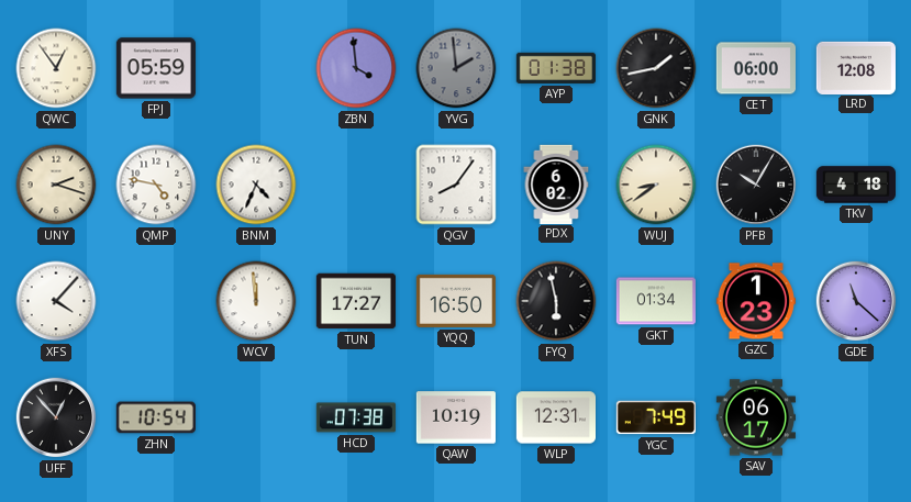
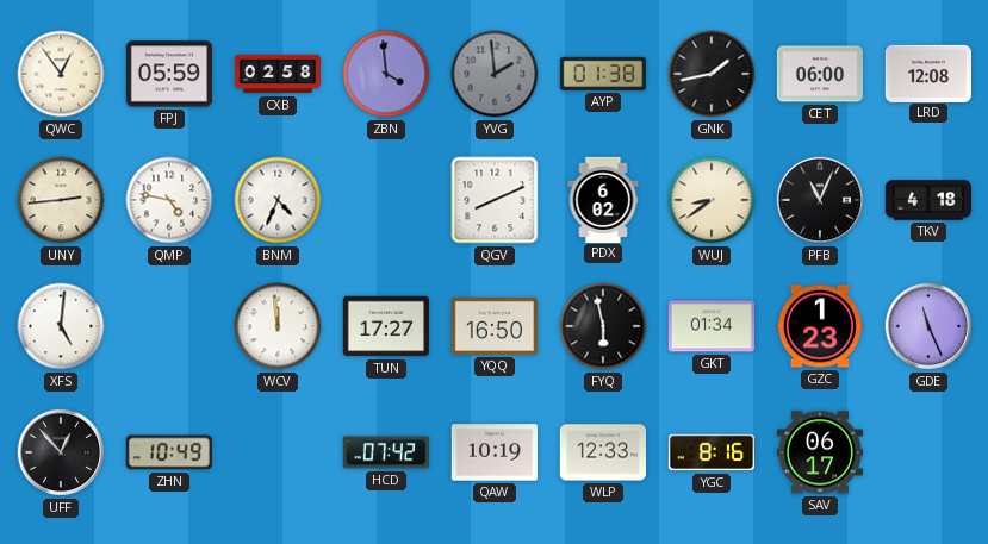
CXB: none -> 02:58 (276, 74)
UNY: 2:18 -> 2:44 (61, 200)
QGV: 8:06 -> 8:11 (495, 200)
PFB: 10:05 -> 11:04 (820, 200)
XFS: 4:07 -> 5:01 (61, 326)
GDE: 11:22 -> 11:26 (928, 326)
ZHN: 10:54 -> 10:49 (169, 452)
HCD: 07:38 -> 07:42 (386, 452)
WLP: 12:31 -> 12:33 (602, 452)
YGC: 7:49 -> 8:16 (710, 452)
